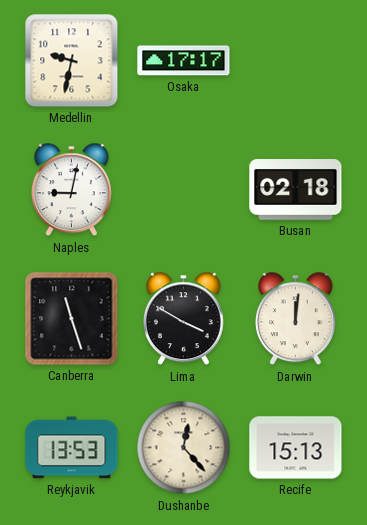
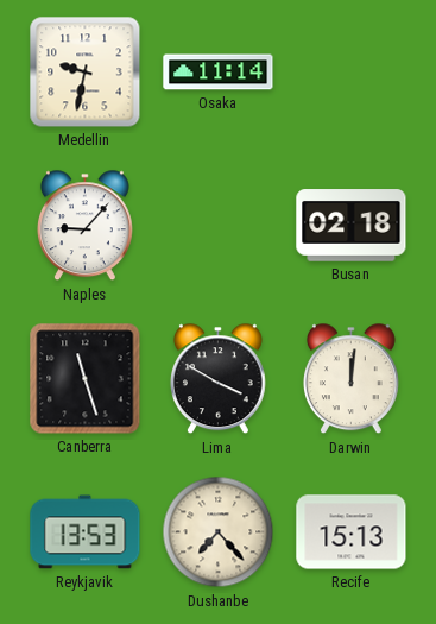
Osaka: 17:17 -> 11:14 (219, 73)
Naples: 9:02 -> 9:07 (84, 226)
Dushanbe: 12:23 -> 7:23 (219, 532)
